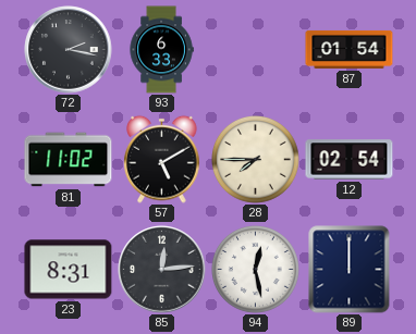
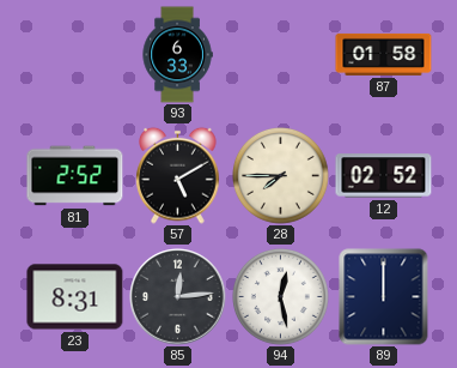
72: 2:17 -> none (69, 50)
87: 01:54 -> 01:58 (384, 54)
81: 11:02 -> 2:52 (75, 176)
12: 02:54 -> 02:52 (384, 176)
